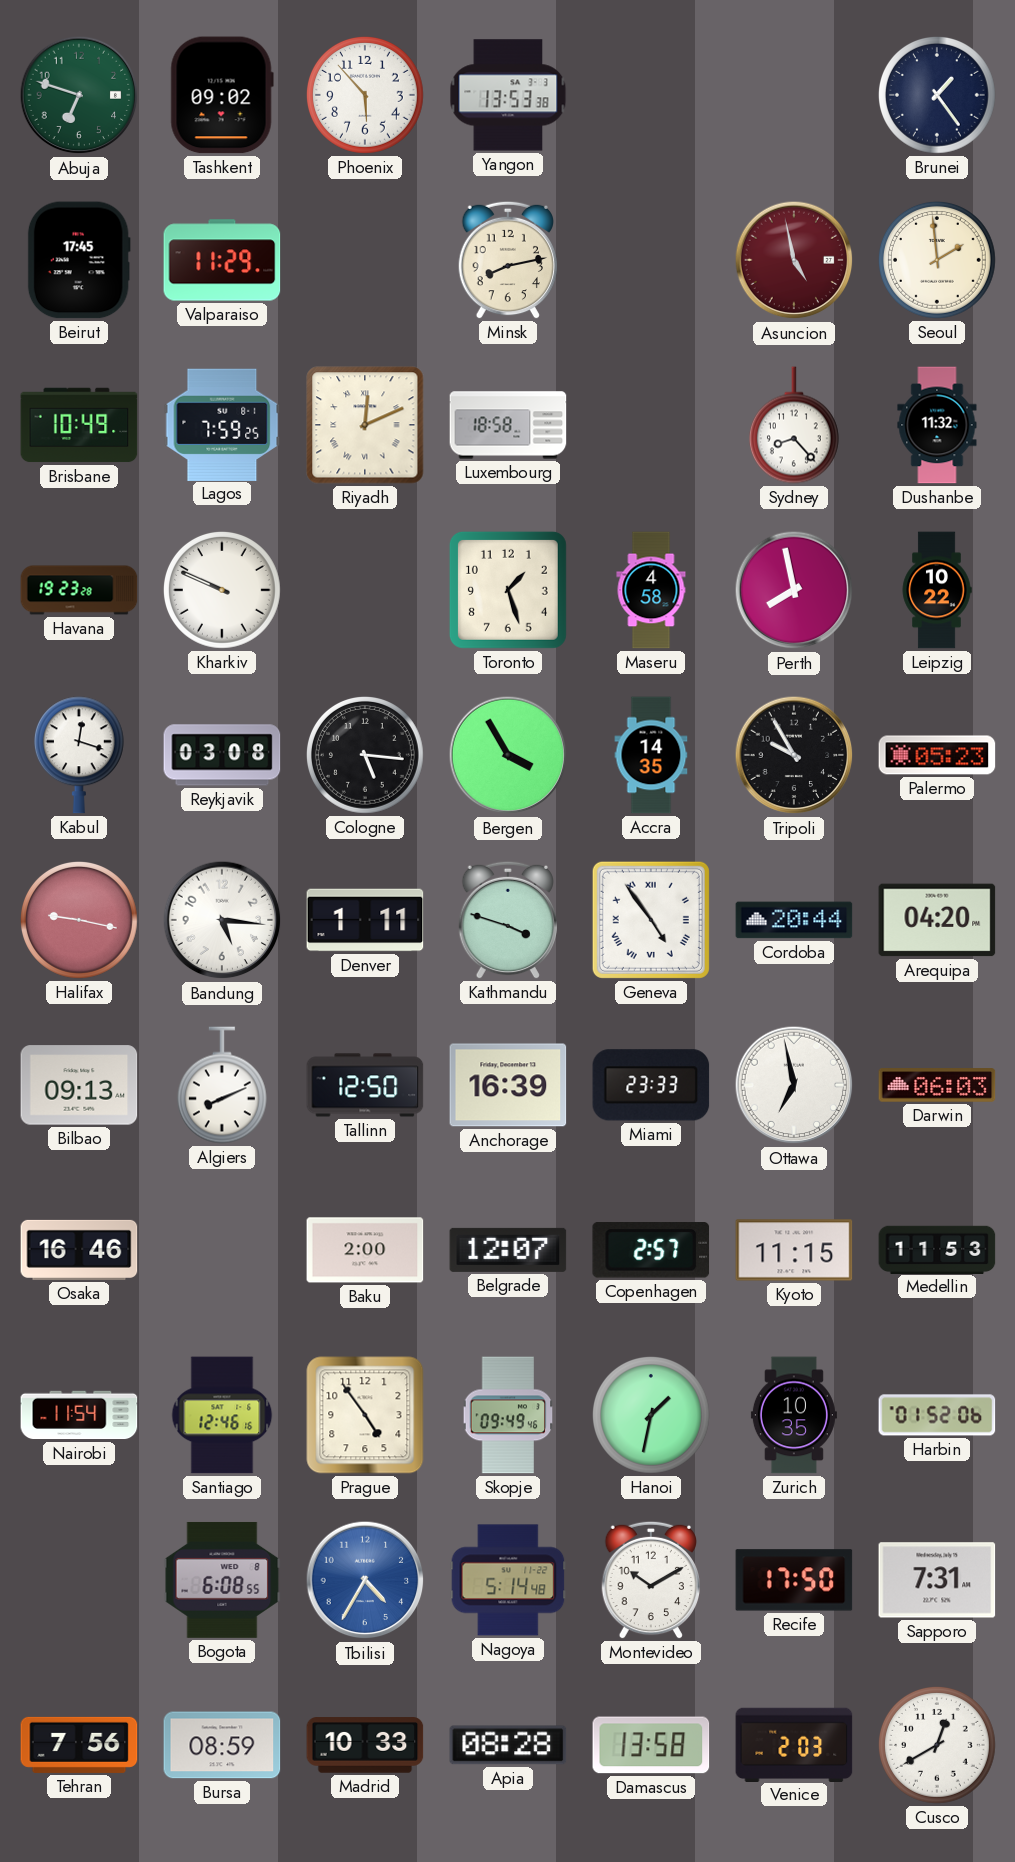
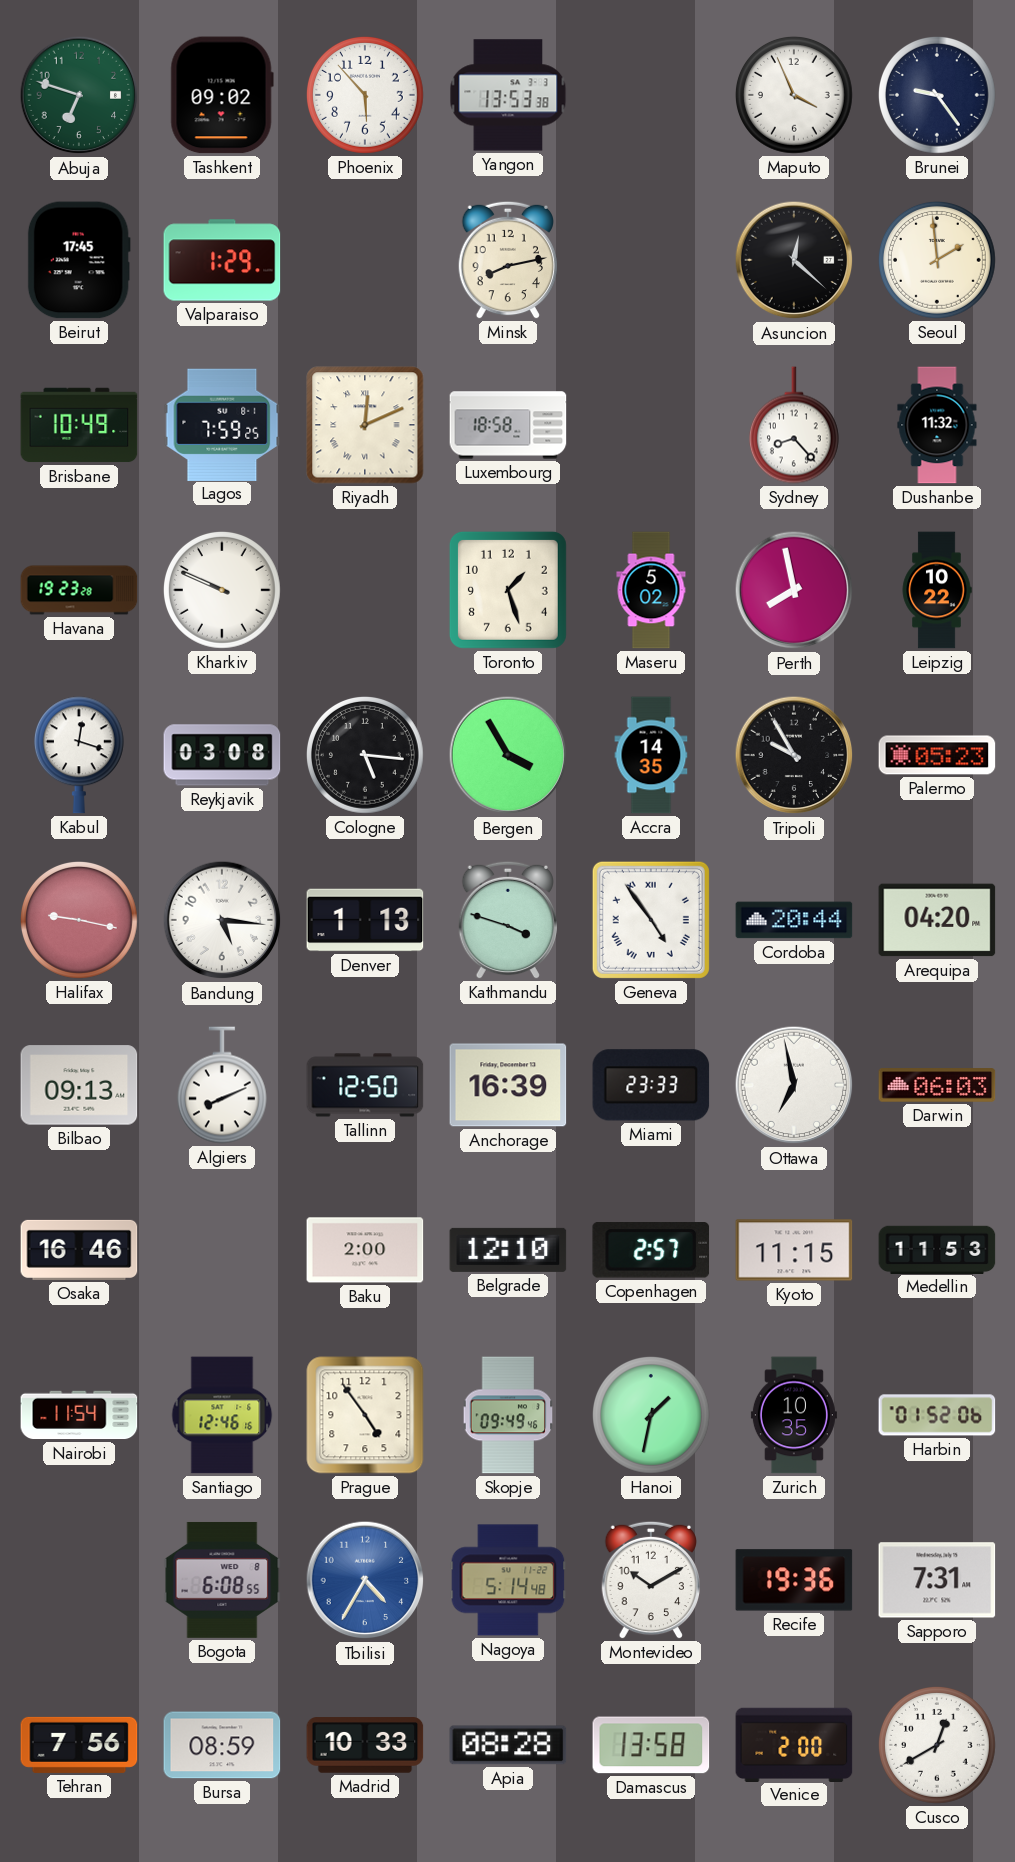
Maputo: none -> 3:56 (794, 95)
Brunei: 1:24 -> 9:24 (937, 95)
Valparaiso: 11:29 -> 1:29 (222, 260)
Asuncion: 4:58 -> 12:22 (794, 260)
Asuncion dial: burgundy -> black (794, 260)
Maseru: 4:58 -> 5:02 (651, 590)
Denver: 1:11 -> 1:13 (365, 920)
Belgrade: 12:07 -> 12:10 (508, 1250)
Recife: 17:50 -> 19:36 (794, 1580)
Venice: 2:03 -> 2:00 (794, 1744)
